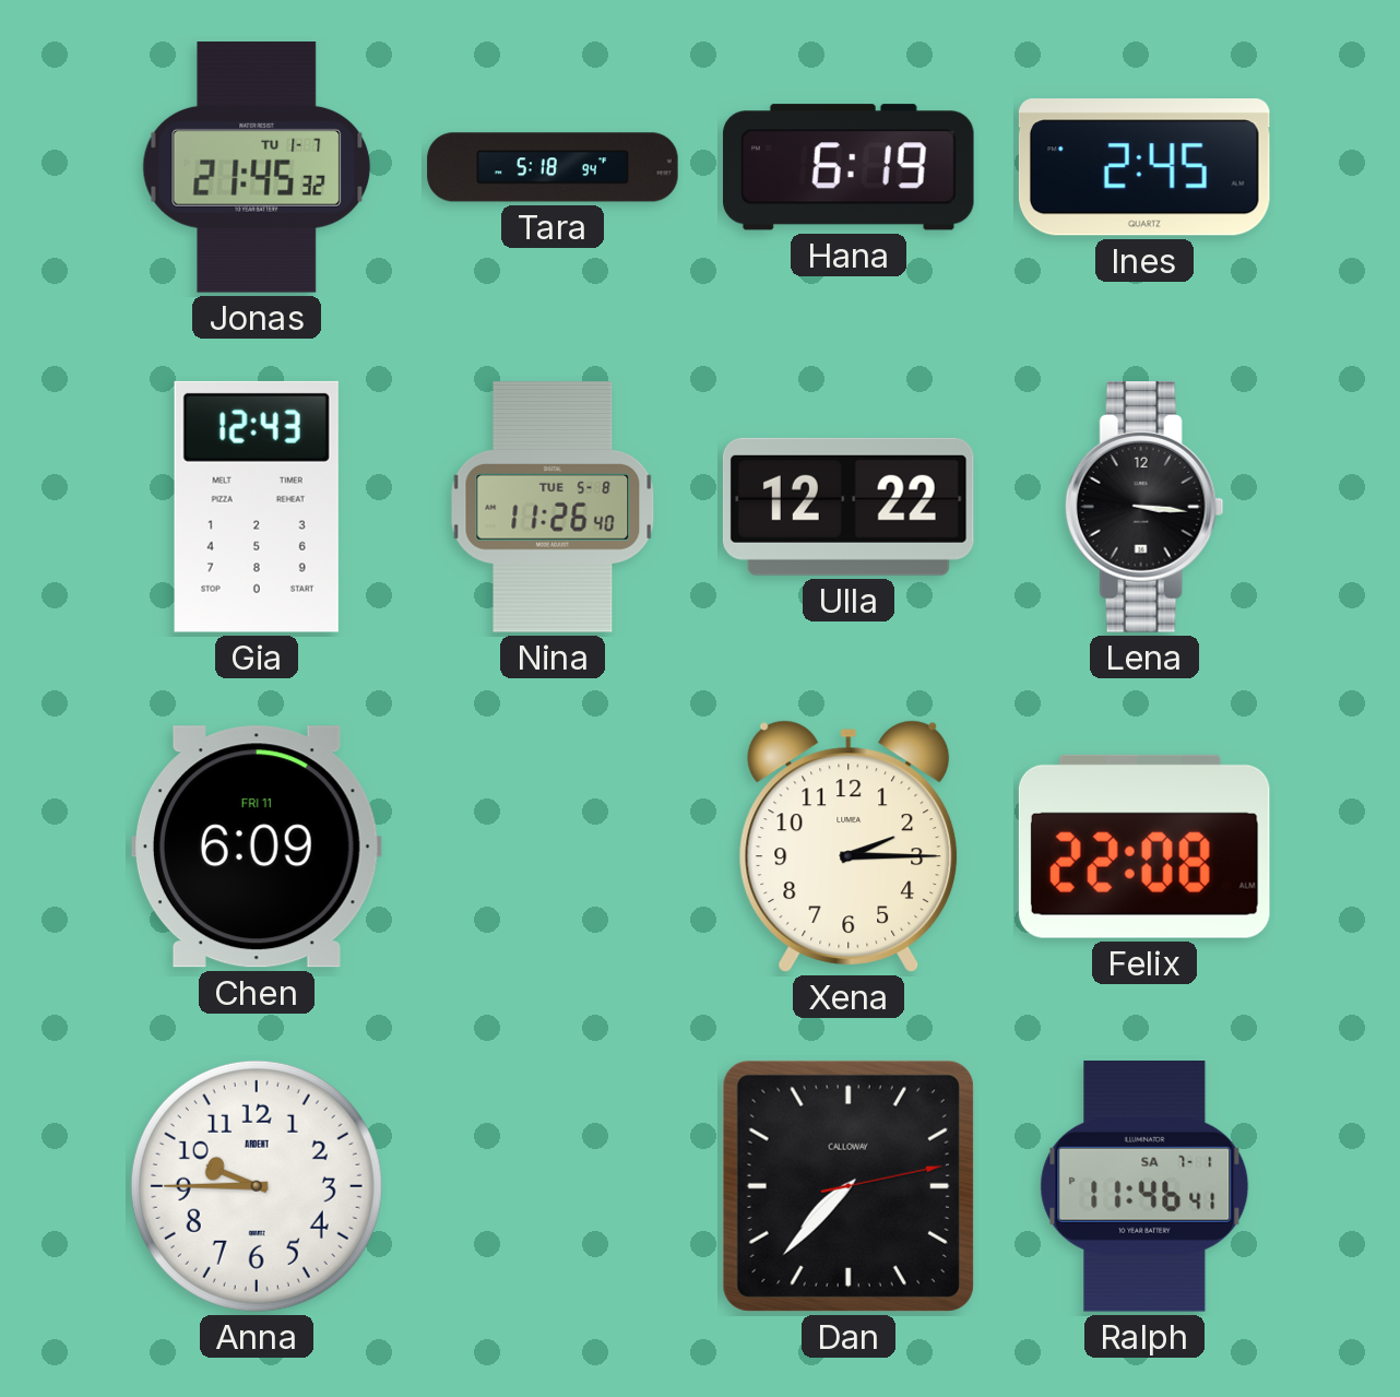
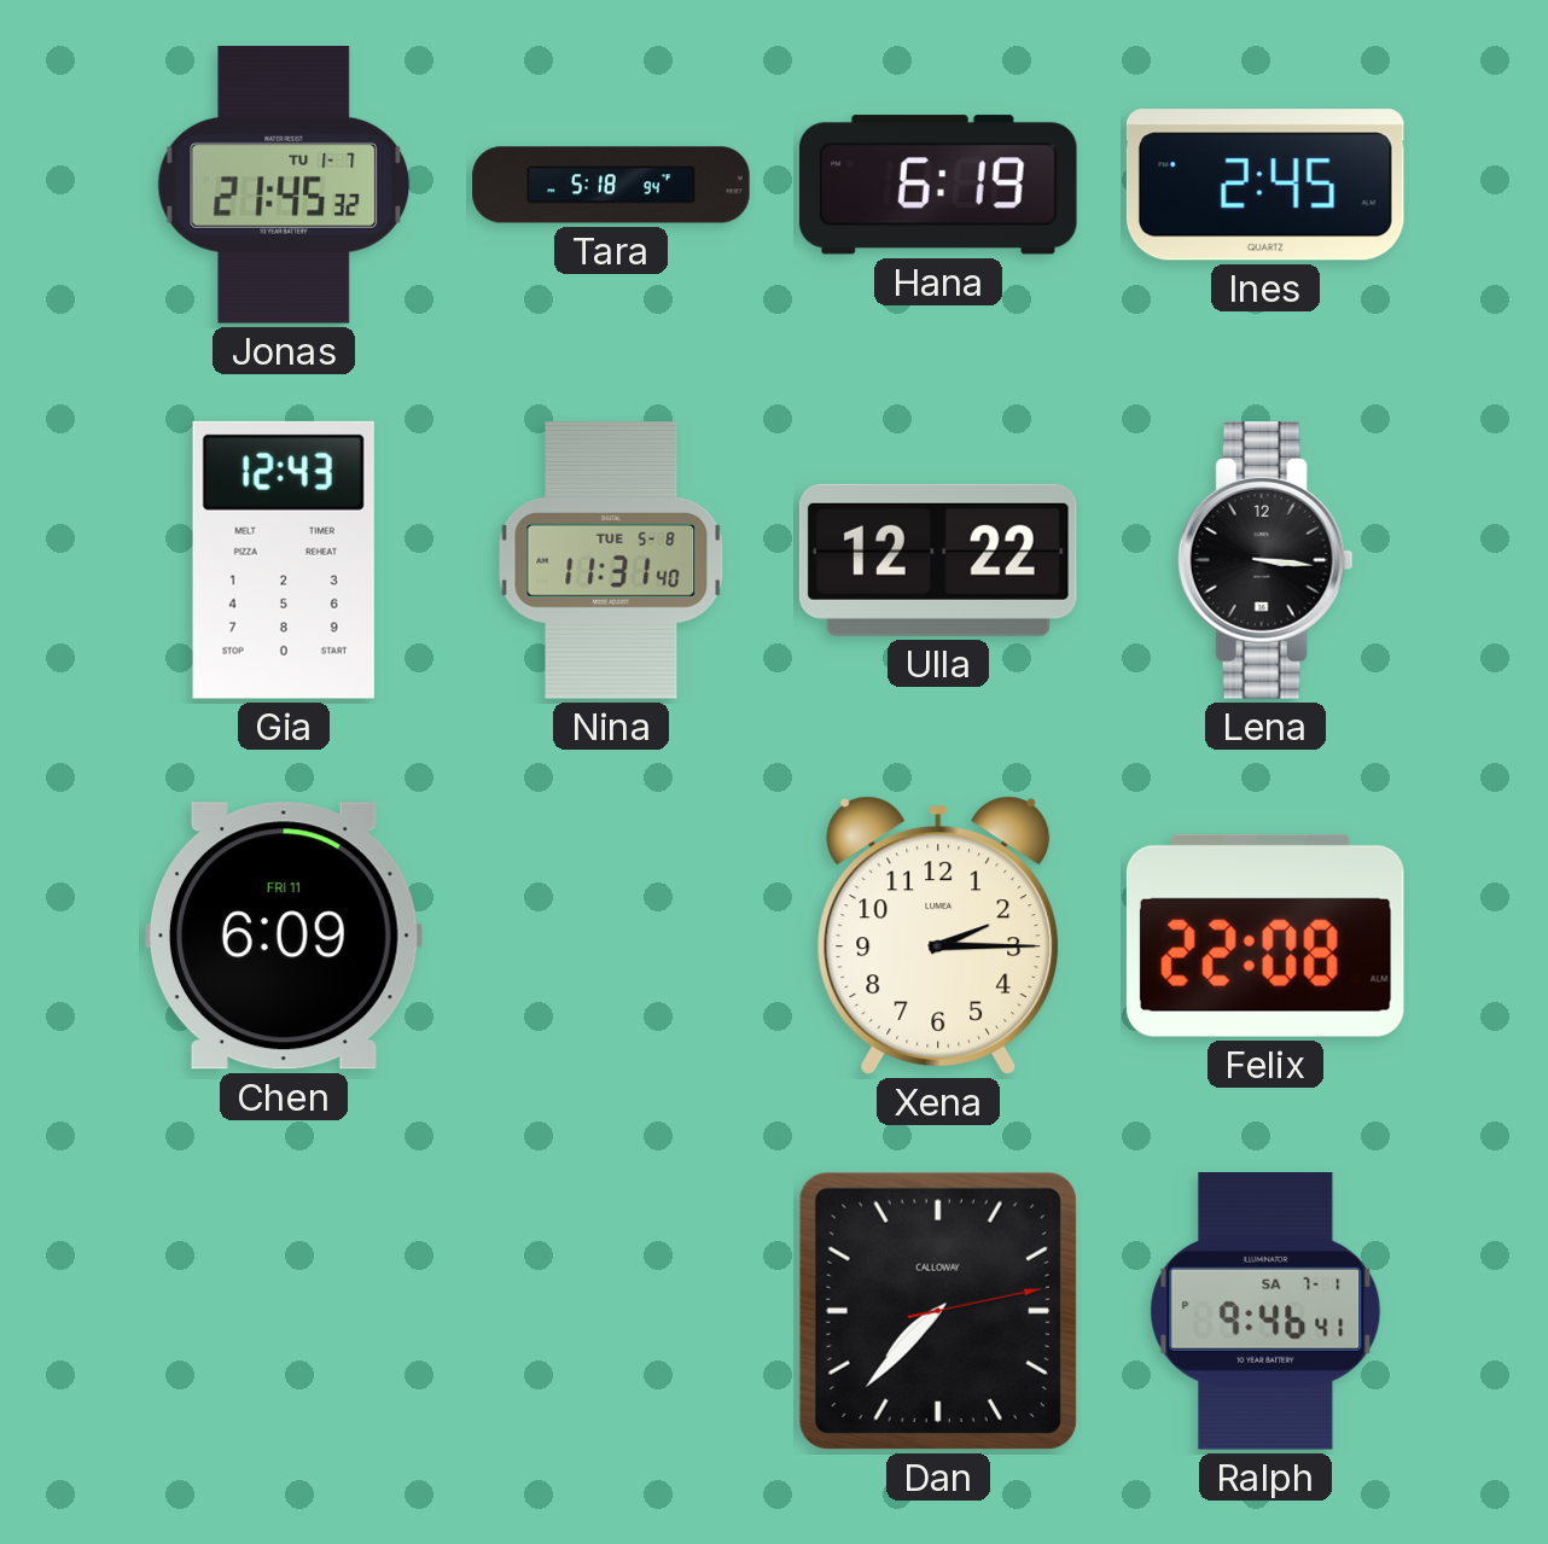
Nina: 11:26 -> 11:31 (611, 560)
Anna: 9:45 -> none (257, 1186)
Ralph: 11:46 -> 9:46 (1265, 1312)
